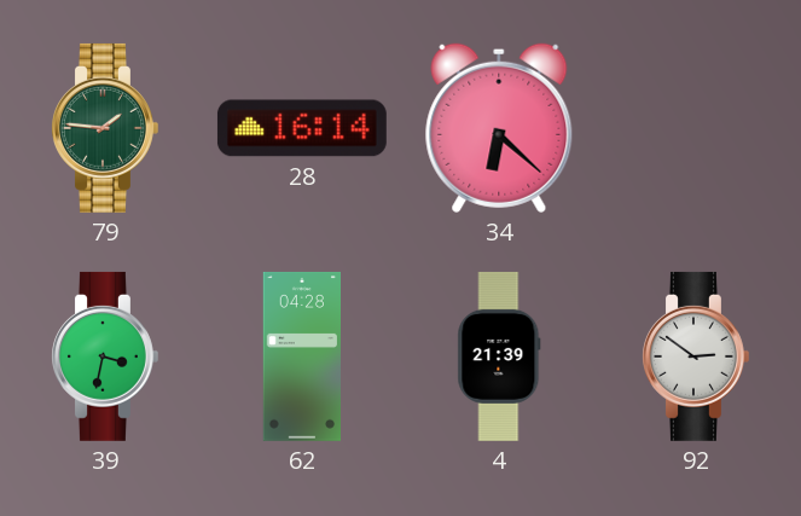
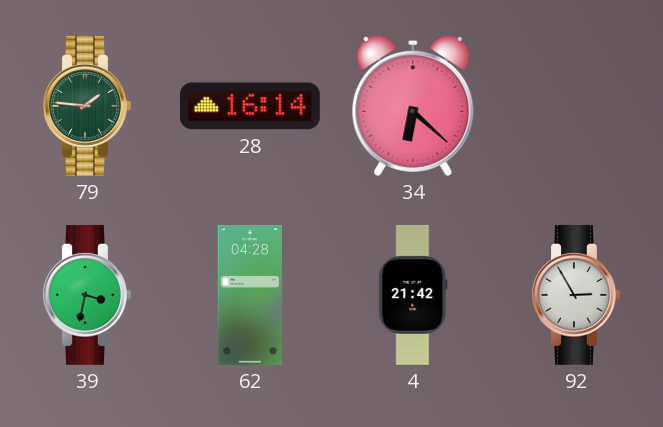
4: 21:39 -> 21:42 (413, 295)
92: 2:51 -> 2:55 (576, 295)
